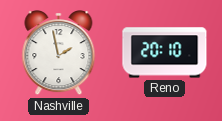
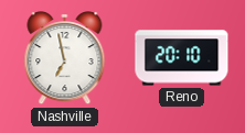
Nashville: 1:58 -> 6:58 (65, 59)
